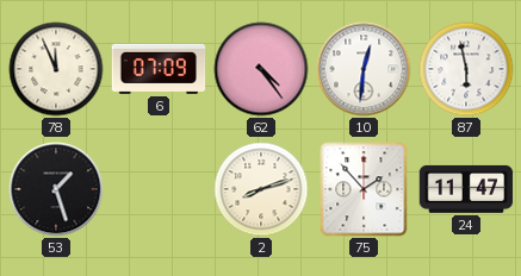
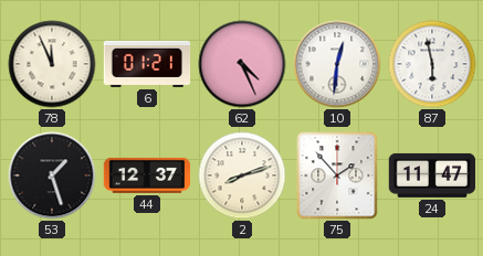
6: 07:09 -> 01:21 (147, 64)
62: 4:24 -> 4:26 (242, 64)
44: none -> 12:37 (147, 175)
